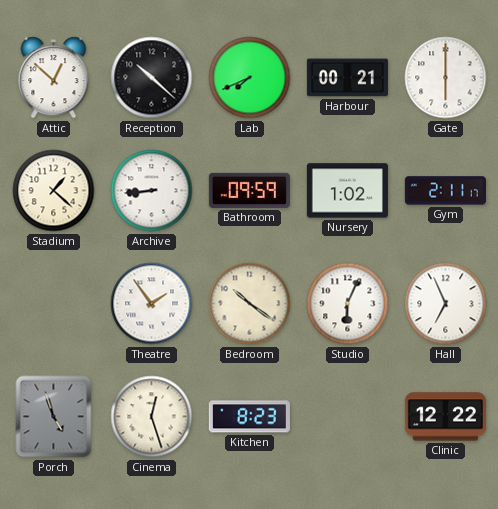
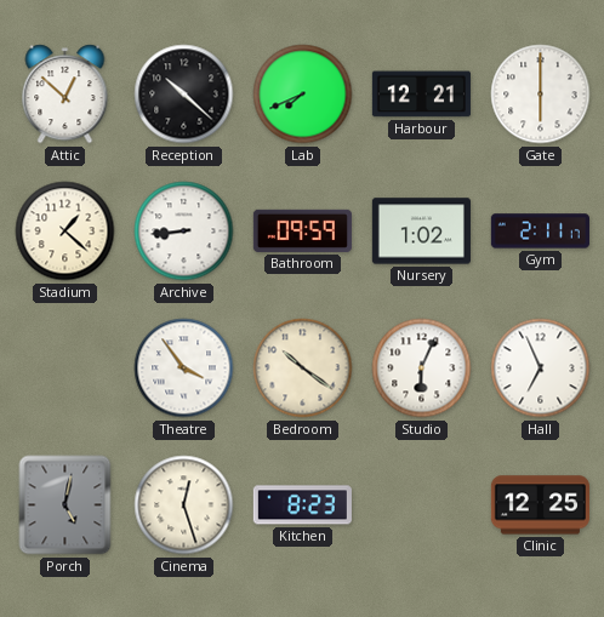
Harbour: 00:21 -> 12:21 (421, 95)
Theatre: 1:54 -> 3:54 (184, 369)
Porch: 4:57 -> 5:02 (65, 505)
Clinic: 12:22 -> 12:25 (540, 505)
